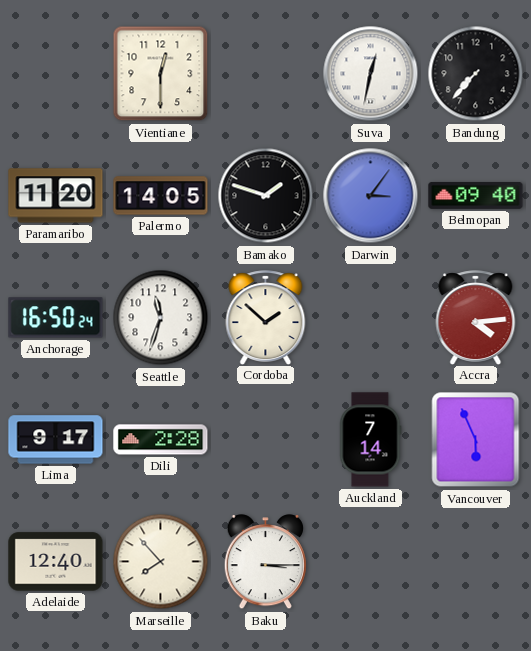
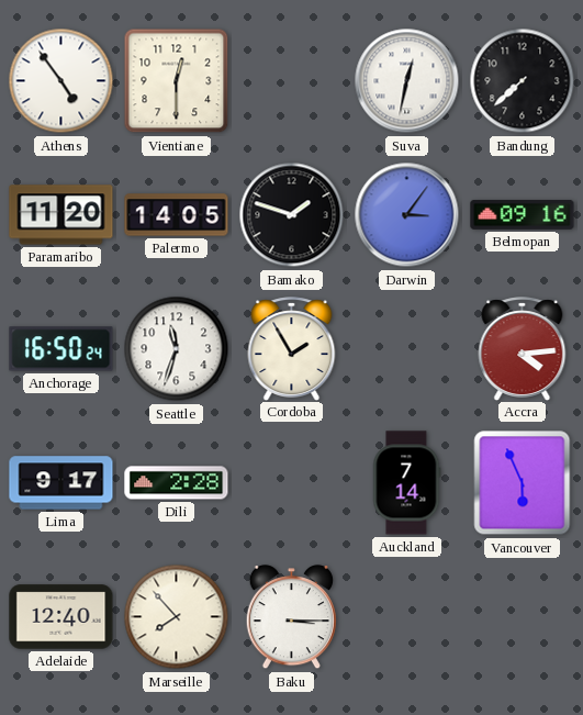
Athens: none -> 4:54 (61, 81)
Bandung: 7:37 -> 7:38 (523, 81)
Belmopan: 09:40 -> 09:16 (523, 214)
Cordoba: 1:52 -> 1:55 (292, 348)
